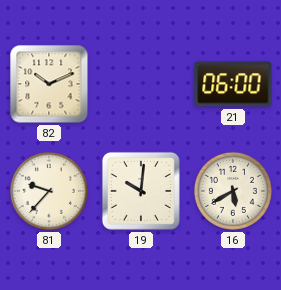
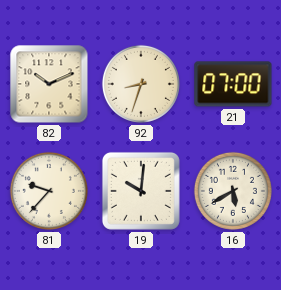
92: none -> 8:33 (141, 84)
21: 06:00 -> 07:00 (233, 84)
